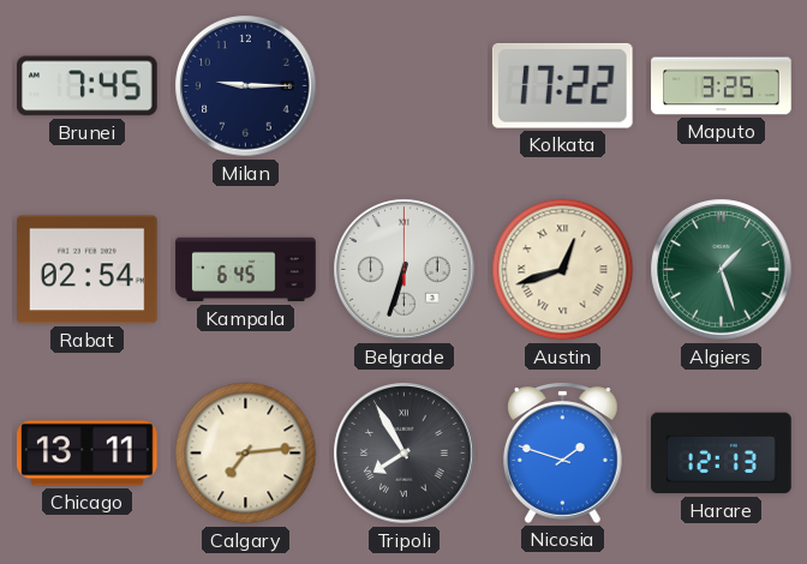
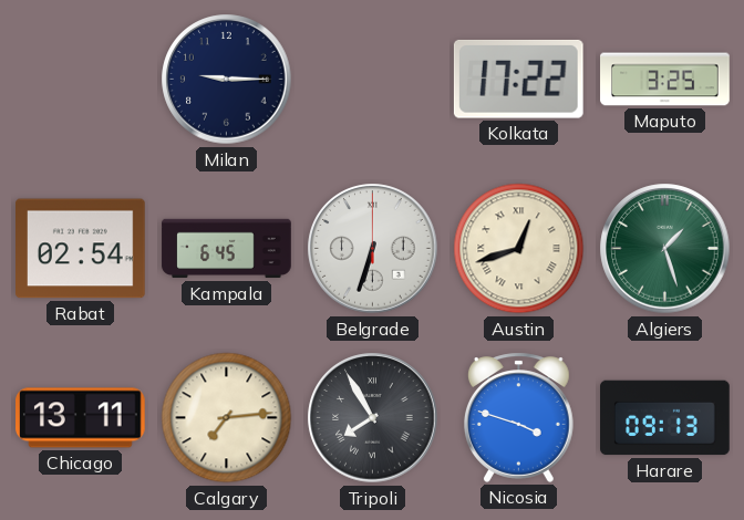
Brunei: 7:45 -> none (88, 86)
Nicosia: 1:48 -> 3:48 (518, 417)
Harare: 12:13 -> 09:13 (665, 418)
